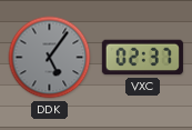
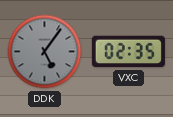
VXC: 02:37 -> 02:35 (128, 52)
